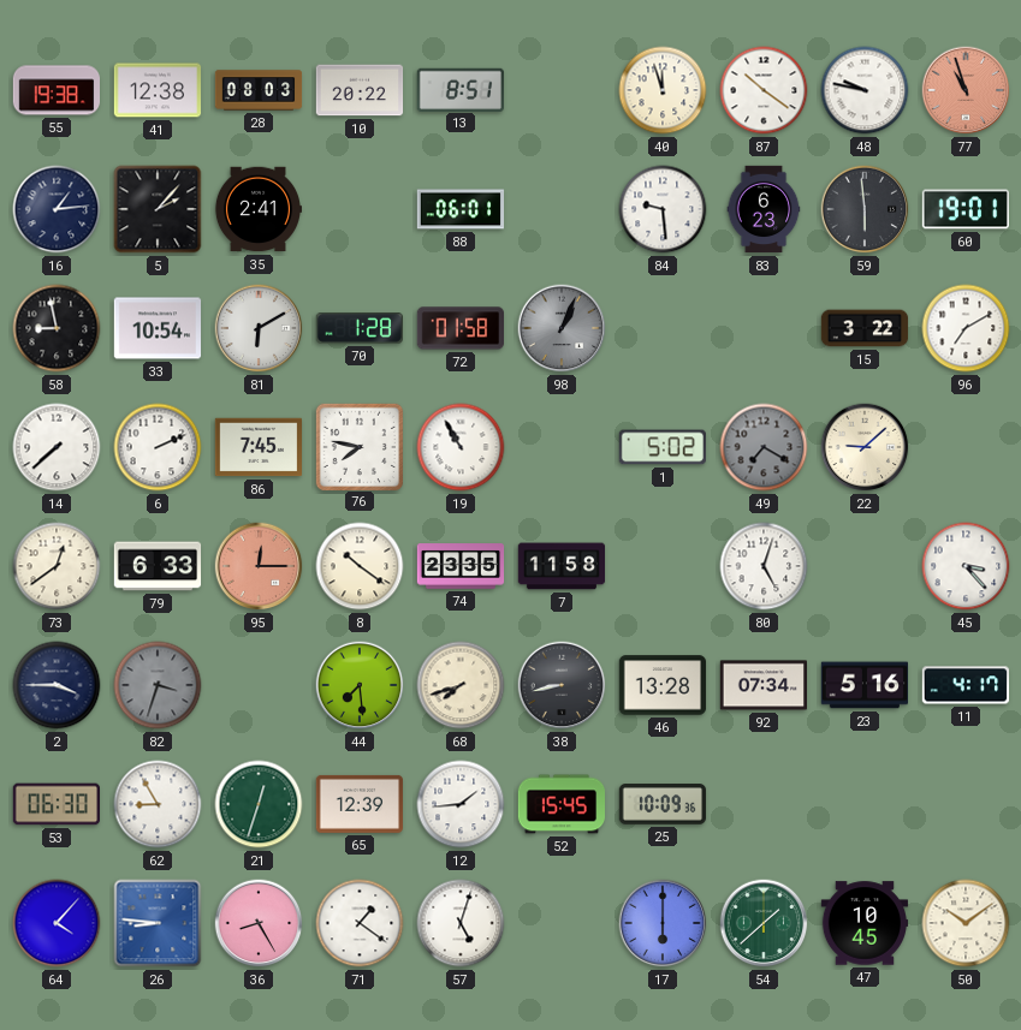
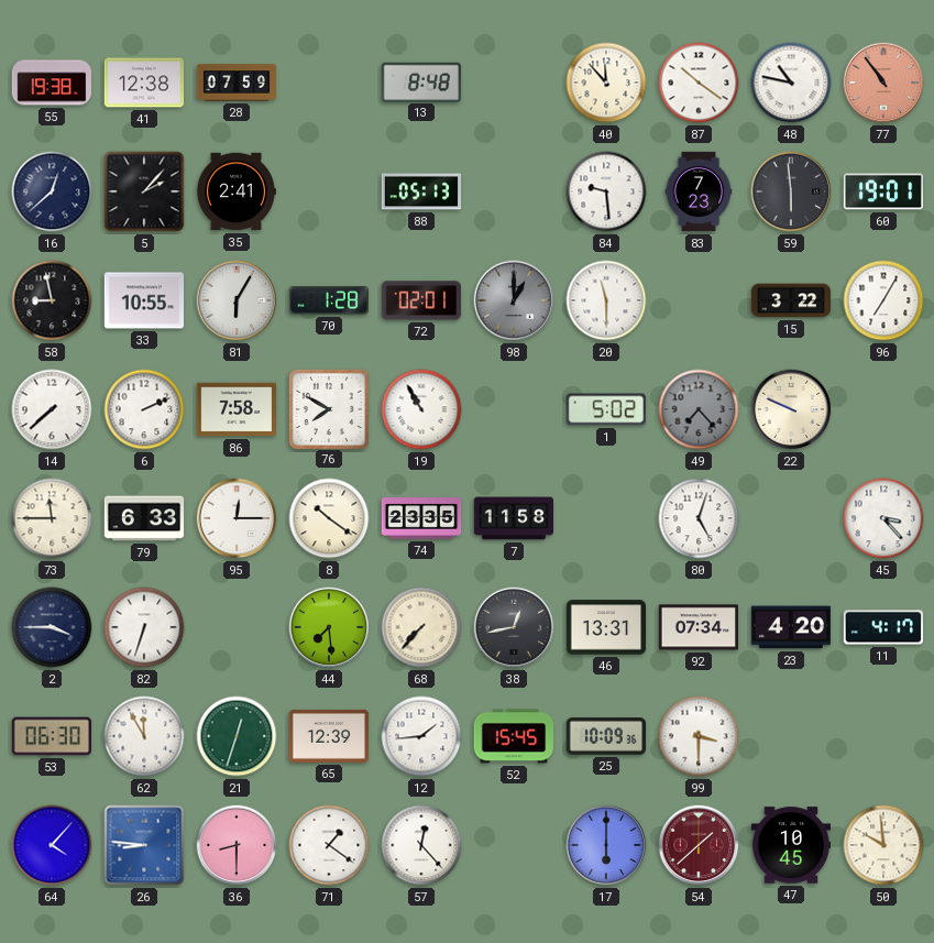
28: 08:03 -> 07:59 (237, 83)
10: 20:22 -> none (360, 90)
13: 8:51 -> 8:48 (420, 81)
40: 11:57 -> 11:53 (606, 83)
48: 9:47 -> 10:47 (791, 83)
77: 10:57 -> 10:54 (883, 83)
16: 1:14 -> 12:38 (52, 191)
88: 06:01 -> 05:13 (421, 191)
83: 6:23 -> 7:23 (699, 191)
33: 10:54 -> 10:55 (144, 300)
81: 6:10 -> 6:05 (237, 300)
72: 01:58 -> 02:01 (421, 300)
98: 1:04 -> 1:00 (514, 300)
20: none -> 11:30 (606, 300)
96: 7:10 -> 7:05 (883, 300)
86: 7:45 -> 7:58 (237, 409)
76: 7:47 -> 7:50 (328, 408)
49: 7:20 -> 7:23 (699, 409)
22: 9:08 -> 9:49 (791, 409)
73: 12:39 -> 11:45 (52, 518)
95 dial: salmon -> white (237, 518)
82: 3:33 -> 6:33 (144, 627)
82 dial: grey -> white (144, 627)
68: 7:42 -> 7:37 (421, 627)
38: 8:43 -> 12:43 (514, 627)
46: 13:28 -> 13:31 (606, 627)
23: 5:16 -> 4:20 (790, 627)
62: 8:55 -> 11:55 (144, 736)
99: none -> 3:30 (699, 736)
36: 8:25 -> 8:30 (237, 845)
57: 5:03 -> 12:23 (421, 845)
54 dial: green -> burgundy (699, 845)
50: 10:09 -> 9:59 (883, 845)
